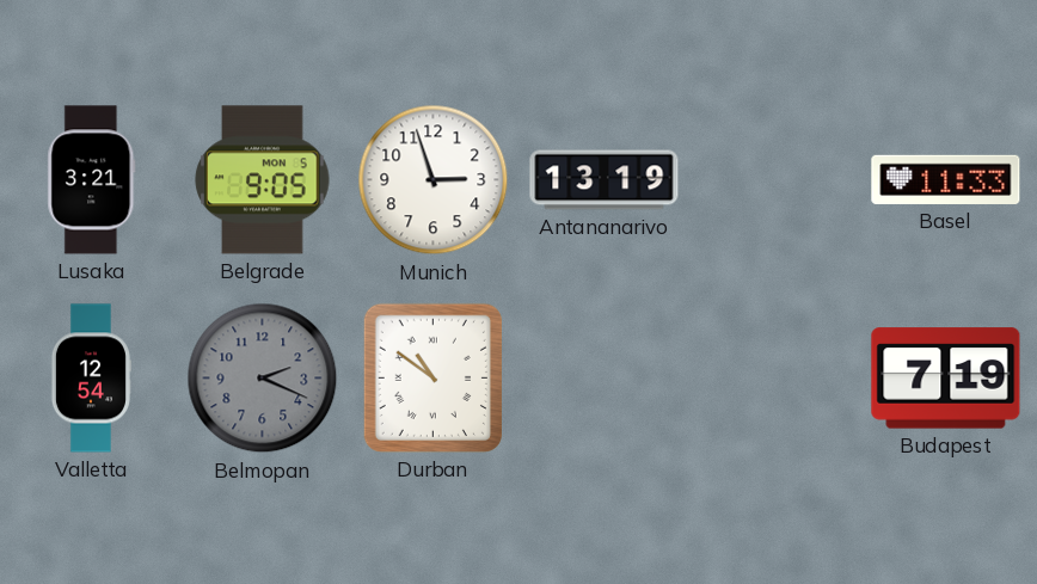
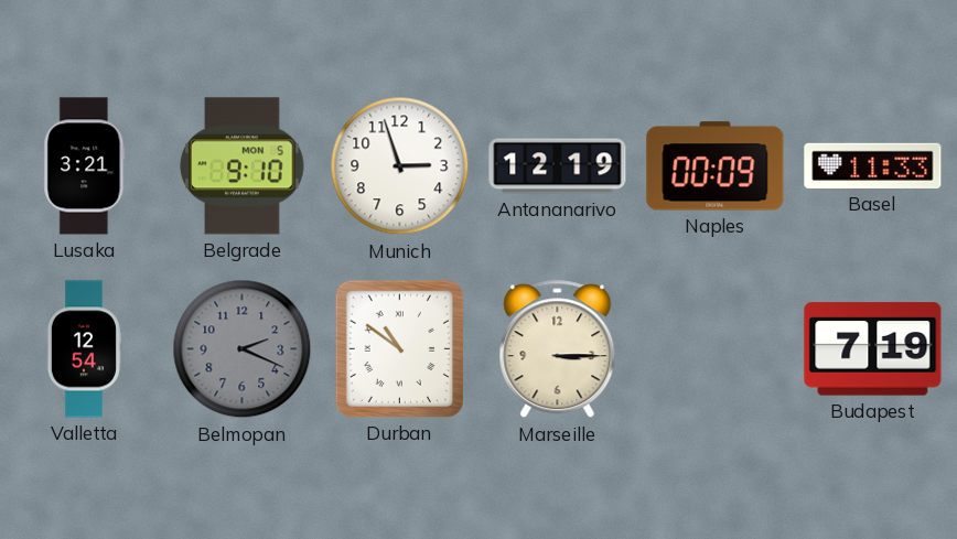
Belgrade: 9:05 -> 9:10 (243, 166)
Antananarivo: 13:19 -> 12:19 (558, 166)
Naples: none -> 00:09 (716, 166)
Marseille: none -> 3:15 (558, 349)
